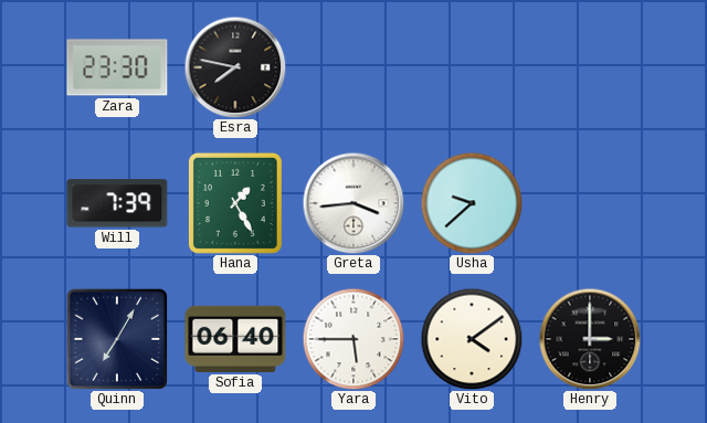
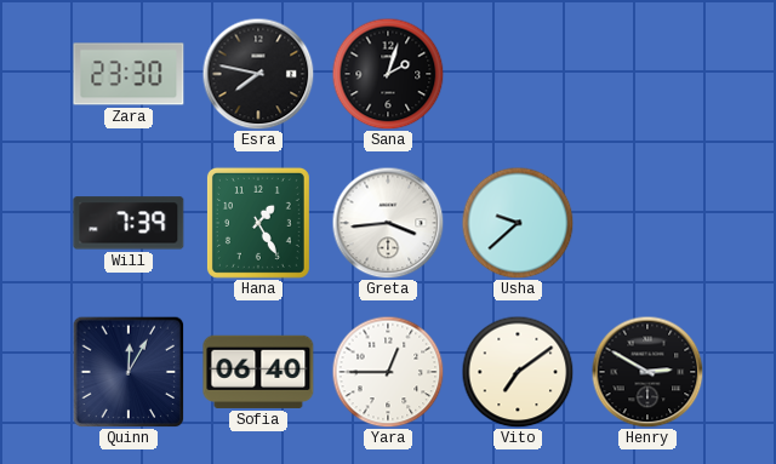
Sana: none -> 2:03 (388, 74)
Quinn: 7:05 -> 12:05 (129, 372)
Yara: 5:45 -> 12:45 (388, 372)
Vito: 4:09 -> 7:09 (518, 372)
Henry: 3:00 -> 2:50 (647, 372)
